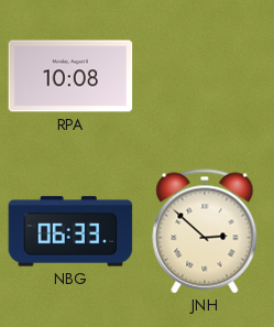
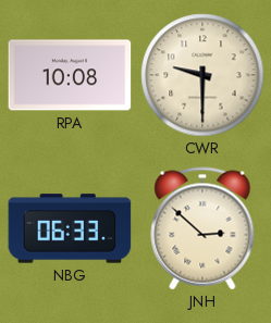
CWR: none -> 9:30 (202, 75)
